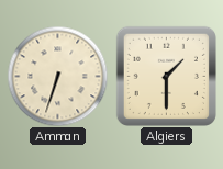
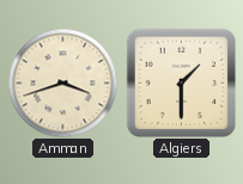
Amman: 6:33 -> 3:42 (62, 82)
